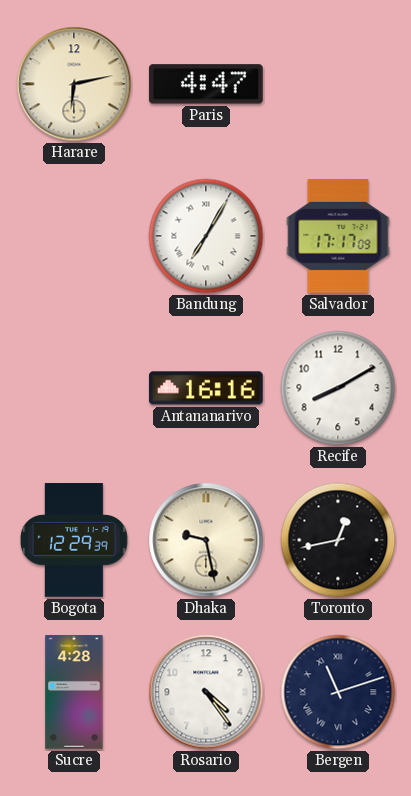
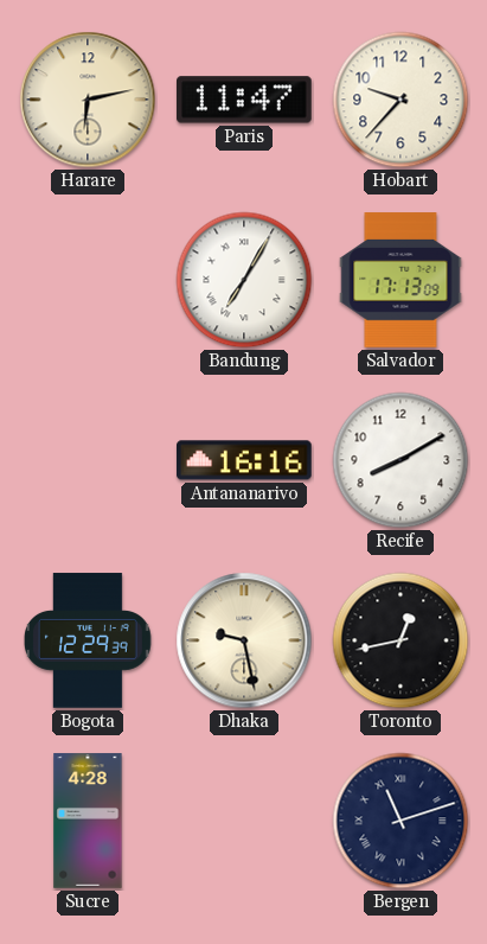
Paris: 4:47 -> 11:47 (245, 100)
Hobart: none -> 9:37 (401, 100)
Salvador: 17:17 -> 17:13 (401, 280)
Rosario: 4:24 -> none (206, 692)
